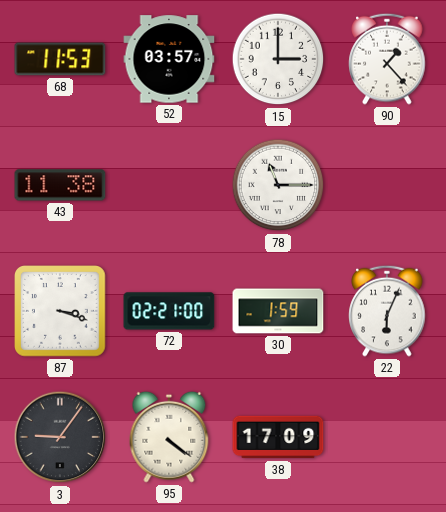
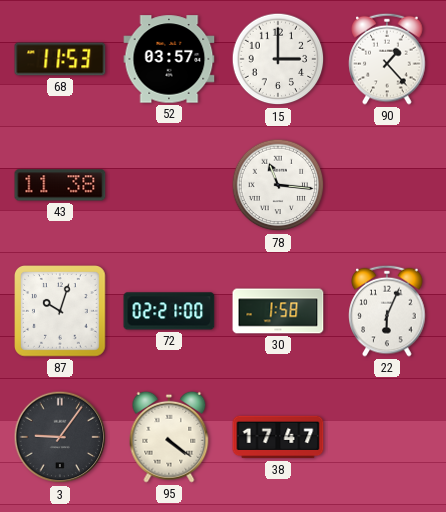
78: 11:15 -> 11:16 (278, 185)
87: 3:18 -> 10:03 (61, 312)
30: 1:59 -> 1:58 (278, 311)
38: 17:09 -> 17:47 (278, 437)
